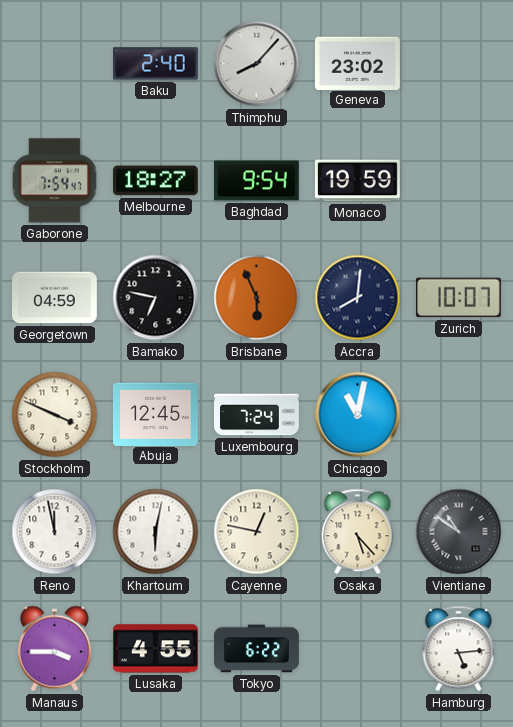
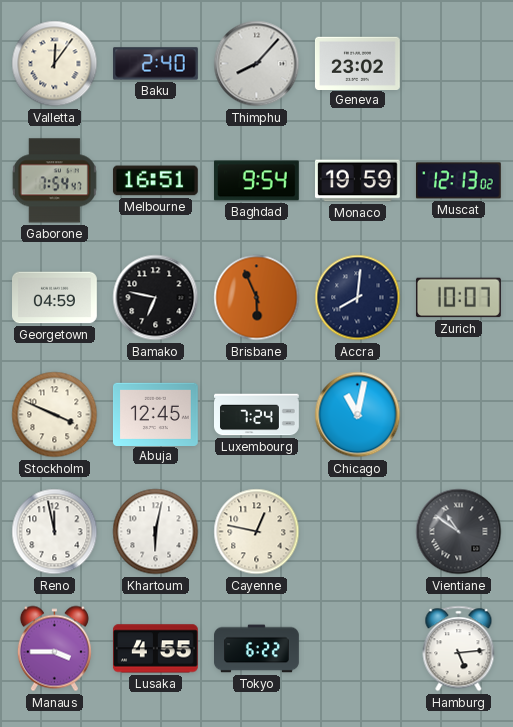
Valletta: none -> 12:06 (55, 64)
Melbourne: 18:27 -> 16:51 (155, 181)
Muscat: none -> 12:13 (458, 181)
Osaka: 5:23 -> none (358, 532)
